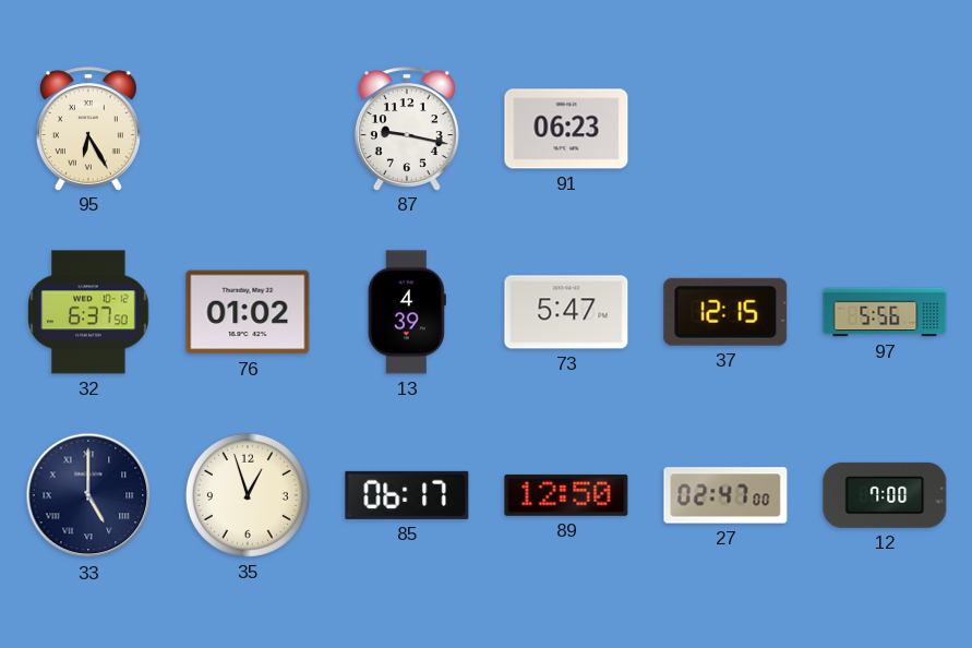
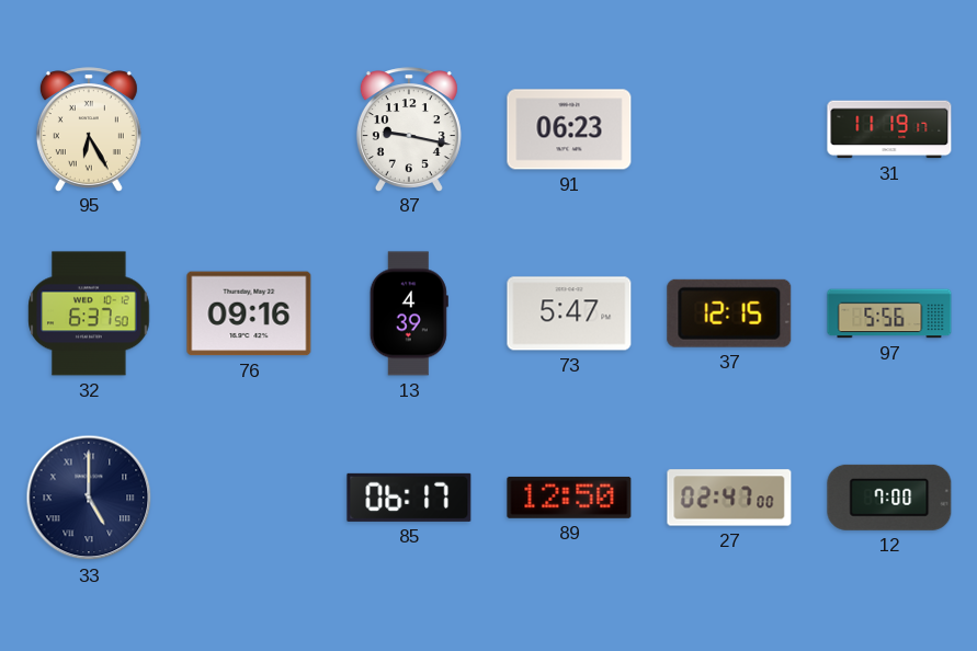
31: none -> 11:19 (889, 129)
76: 01:02 -> 09:16 (249, 313)
35: 12:57 -> none (248, 495)
